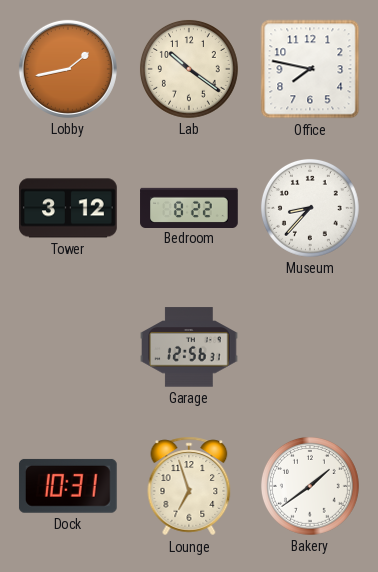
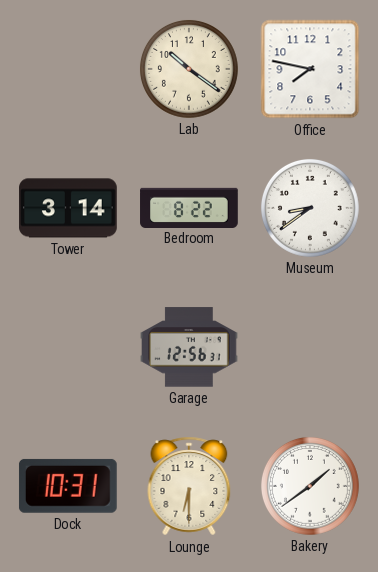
Lobby: 1:43 -> none (68, 69)
Tower: 3:12 -> 3:14 (68, 208)
Museum: 8:37 -> 8:39 (310, 208)
Lounge: 6:57 -> 6:30 (189, 486)
